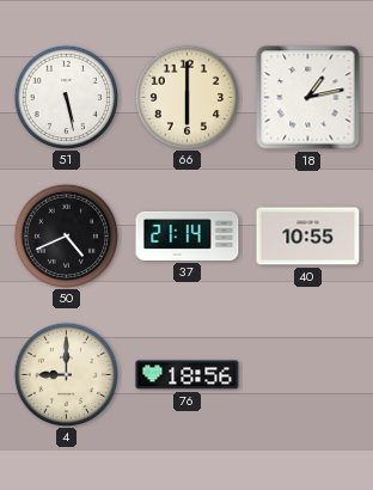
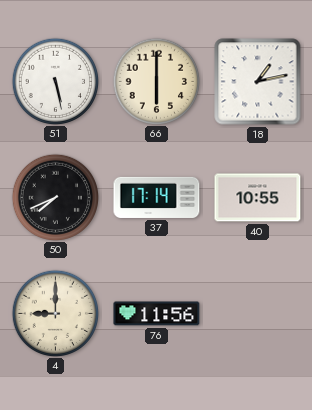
50: 4:41 -> 7:41 (55, 197)
37: 21:14 -> 17:14 (157, 197)
76: 18:56 -> 11:56 (157, 314)
